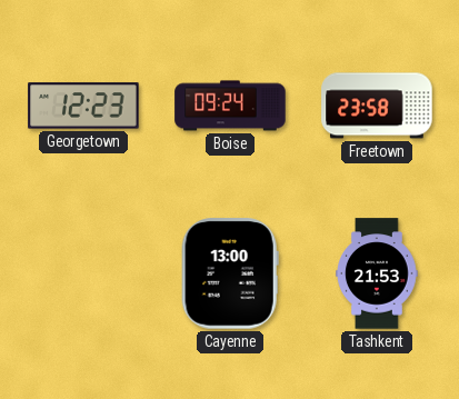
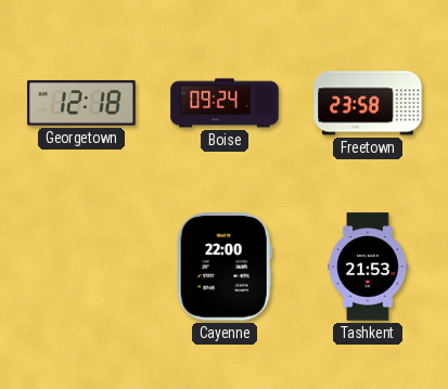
Georgetown: 12:23 -> 12:18 (81, 103)
Cayenne: 13:00 -> 22:00 (225, 267)
